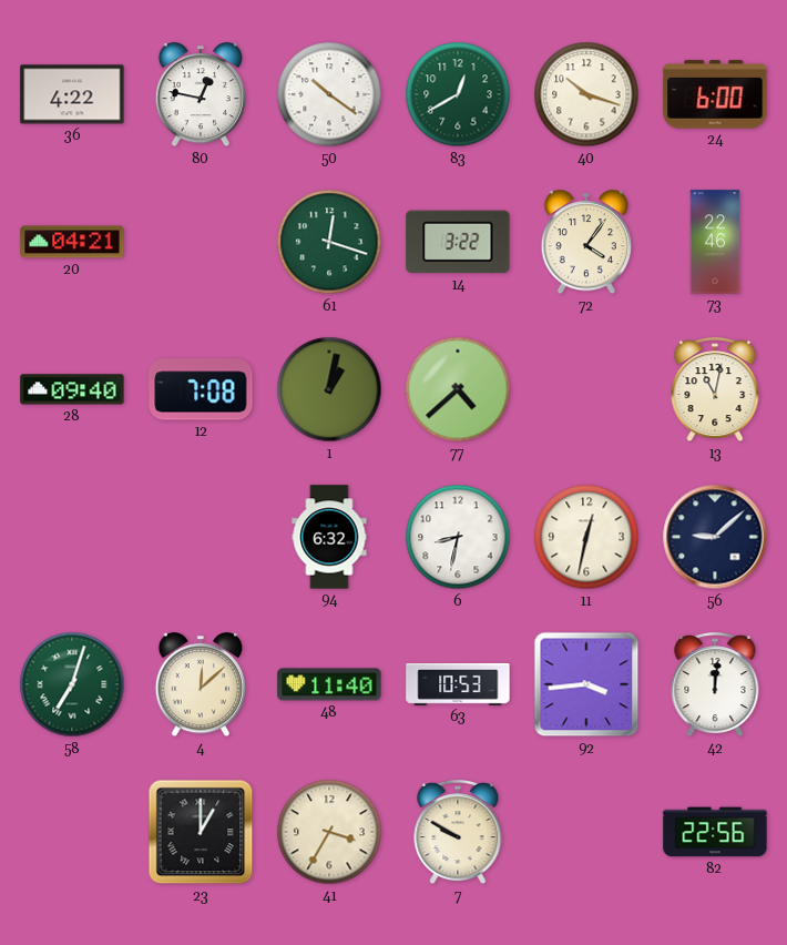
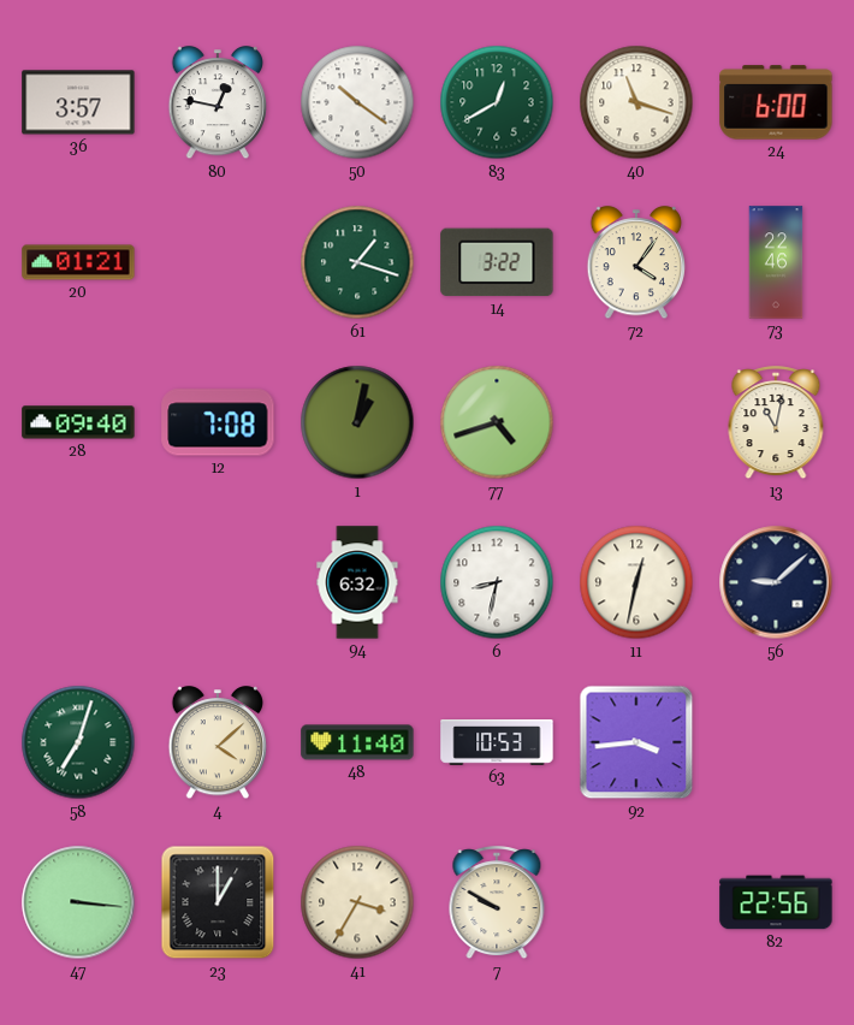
36: 4:22 -> 3:57 (78, 102)
40: 10:18 -> 11:18 (636, 102)
20: 04:21 -> 01:21 (78, 262)
61: 12:18 -> 1:18 (357, 262)
77: 4:38 -> 4:42 (497, 422)
4: 12:08 -> 4:08 (217, 743)
42: 12:01 -> none (715, 685)
47: none -> 3:16 (78, 902)
